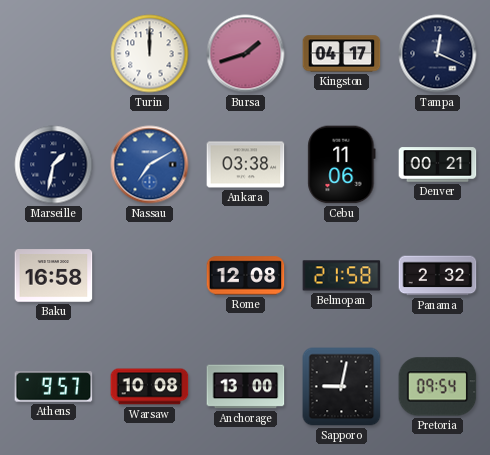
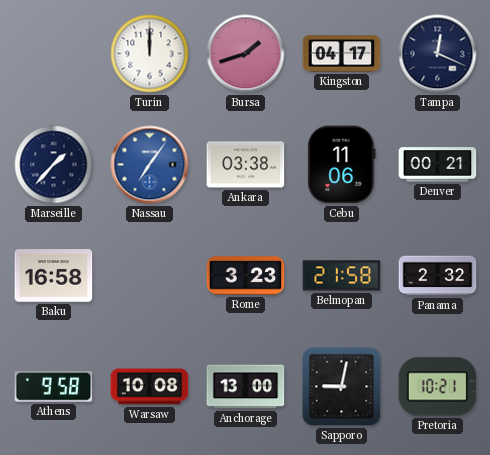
Marseille: 1:32 -> 1:37 (54, 165)
Nassau: 7:10 -> 7:06 (150, 165)
Rome: 12:08 -> 3:23 (246, 276)
Athens: 9:57 -> 9:58 (54, 387)
Pretoria: 09:54 -> 10:21 (438, 387)
